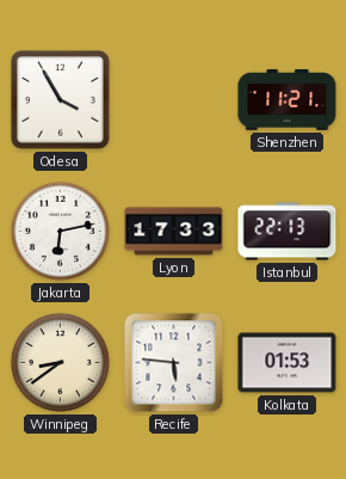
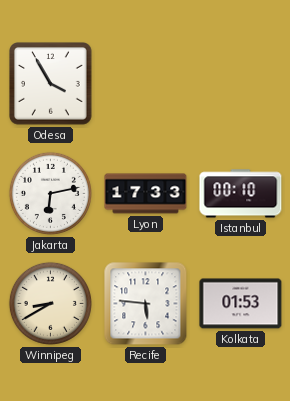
Shenzhen: 11:21 -> none (288, 99)
Istanbul: 22:13 -> 00:10 (241, 194)
Winnipeg: 8:39 -> 8:40 (50, 303)
